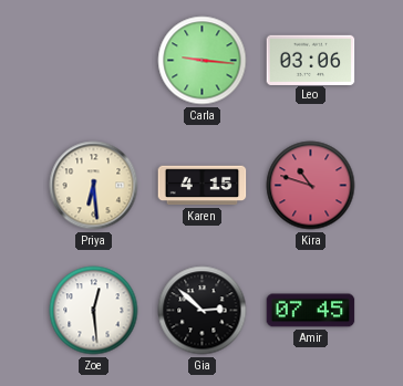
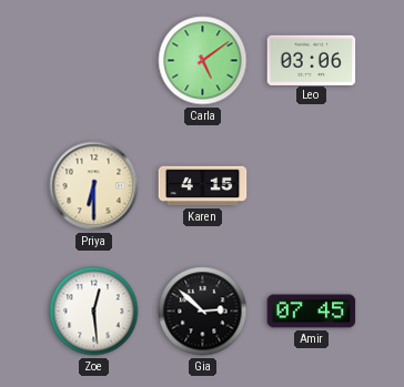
Carla: 9:16 -> 5:09 (203, 61)
Priya: 6:29 -> 6:30 (94, 186)
Kira: 10:48 -> none (311, 186)
